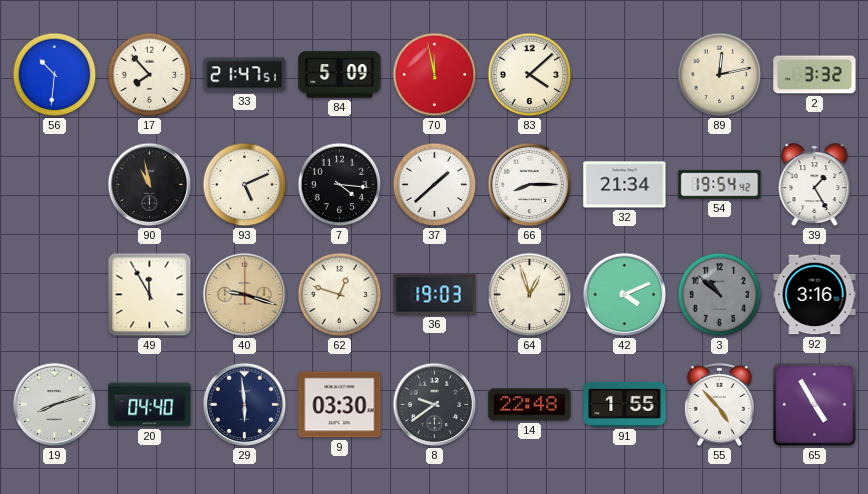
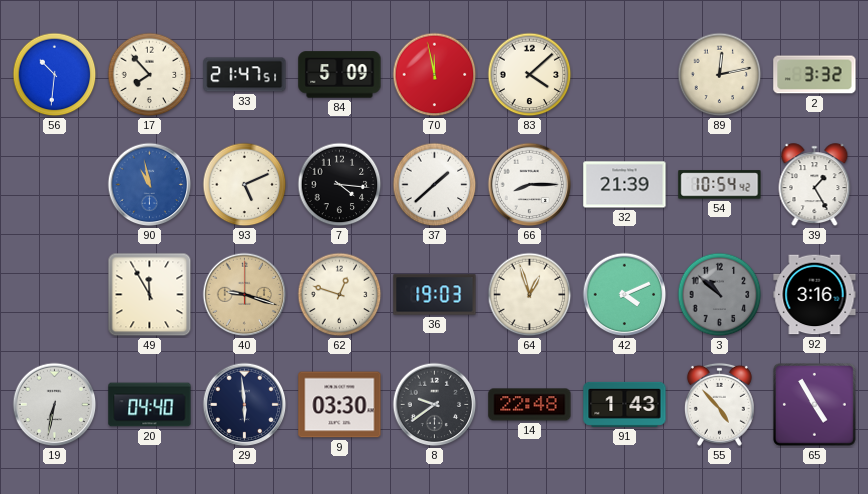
90 dial: black -> blue (150, 185)
32: 21:34 -> 21:39 (625, 185)
54: 19:54 -> 10:54 (720, 185)
19: 8:12 -> 6:32 (55, 405)
91: 1:55 -> 1:43 (625, 404)
